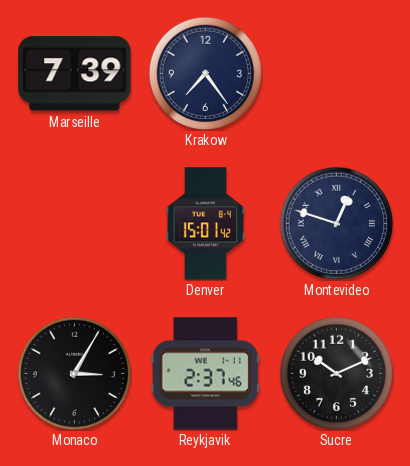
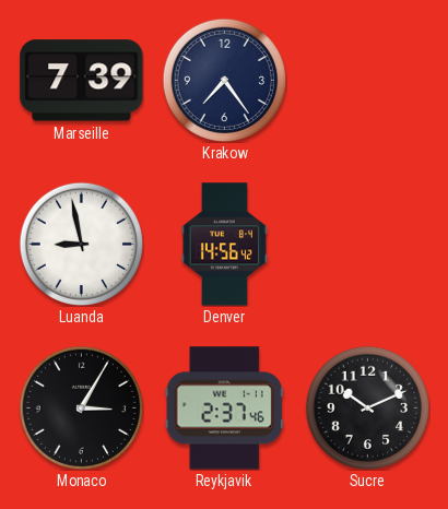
Luanda: none -> 8:58 (81, 244)
Denver: 15:01 -> 14:56 (224, 245)
Montevideo: 12:48 -> none (336, 223)
